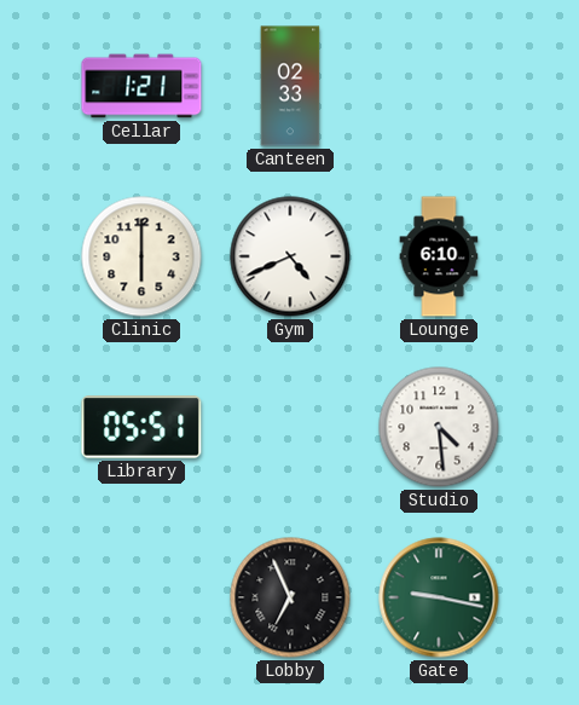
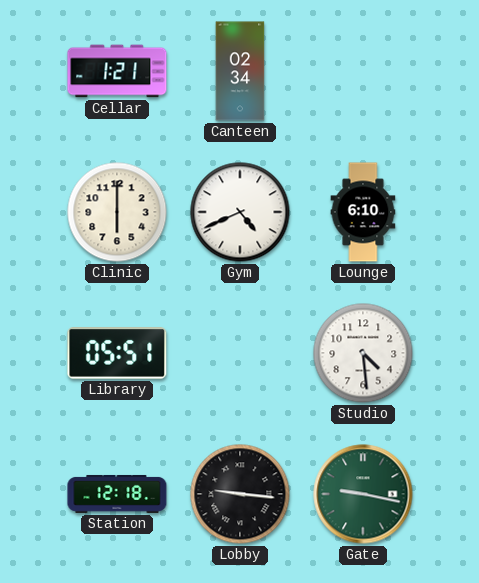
Canteen: 02:33 -> 02:34 (240, 71)
Station: none -> 12:18 (117, 494)
Lobby: 6:56 -> 9:16 (240, 494)
